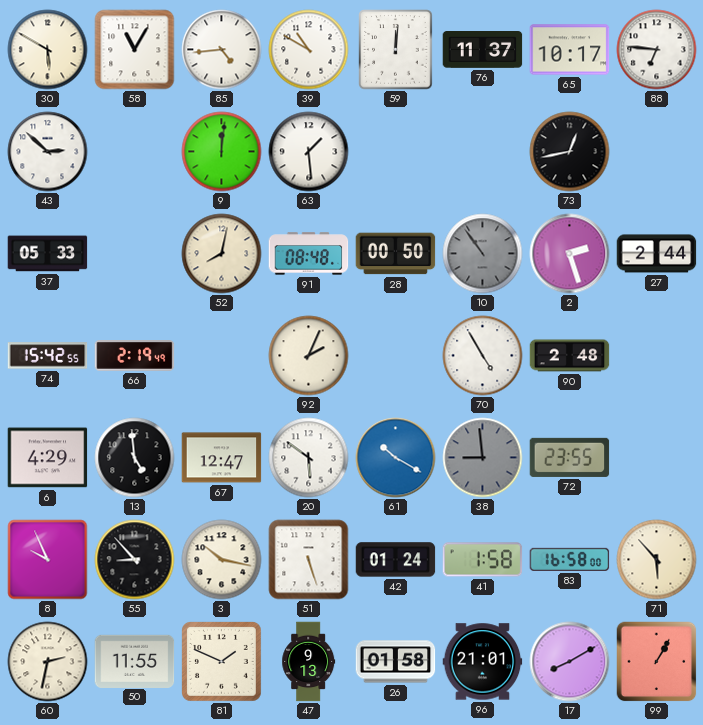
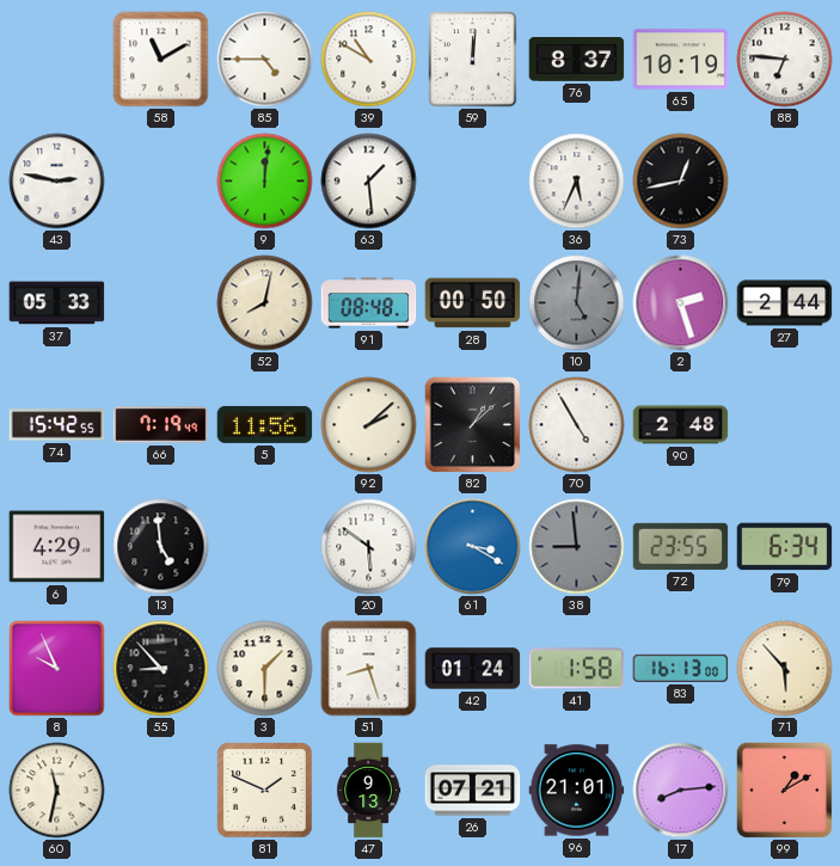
30: 5:50 -> none (48, 50)
58: 11:05 -> 11:10 (161, 60)
85: 4:44 -> 4:45 (265, 60)
76: 11:37 -> 8:37 (577, 60)
65: 10:17 -> 10:19 (681, 60)
43: 2:52 -> 2:47 (57, 182)
36: none -> 5:34 (577, 182)
10: 10:54 -> 5:01 (577, 303)
66: 2:19 -> 7:19 (161, 425)
5: none -> 11:56 (265, 424)
92: 2:04 -> 2:08 (369, 425)
82: none -> 1:08 (473, 425)
67: 12:47 -> none (222, 458)
61: 10:20 -> 3:20 (473, 547)
79: none -> 6:34 (785, 547)
3: 10:17 -> 1:30 (265, 669)
51: 5:27 -> 8:27 (369, 669)
83: 16:58 -> 16:13 (681, 668)
60: 2:32 -> 11:32 (57, 791)
50: 11:55 -> none (135, 661)
26: 01:58 -> 07:21 (473, 791)
17: 8:10 -> 8:14 (681, 791)
99: 1:05 -> 1:10 (785, 791)
